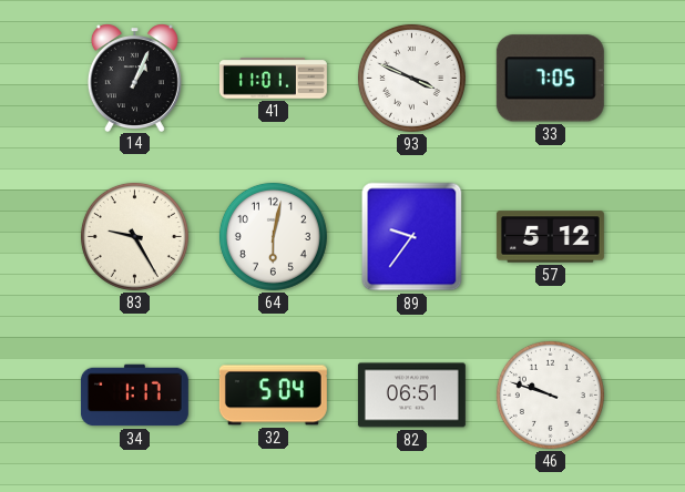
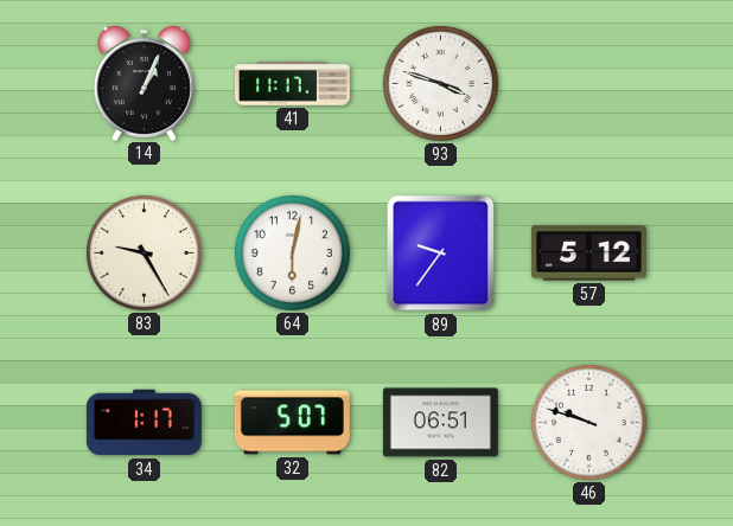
41: 11:01 -> 11:17 (292, 84)
93: 3:49 -> 3:48 (440, 83)
33: 7:05 -> none (550, 79)
32: 5:04 -> 5:07 (292, 423)
